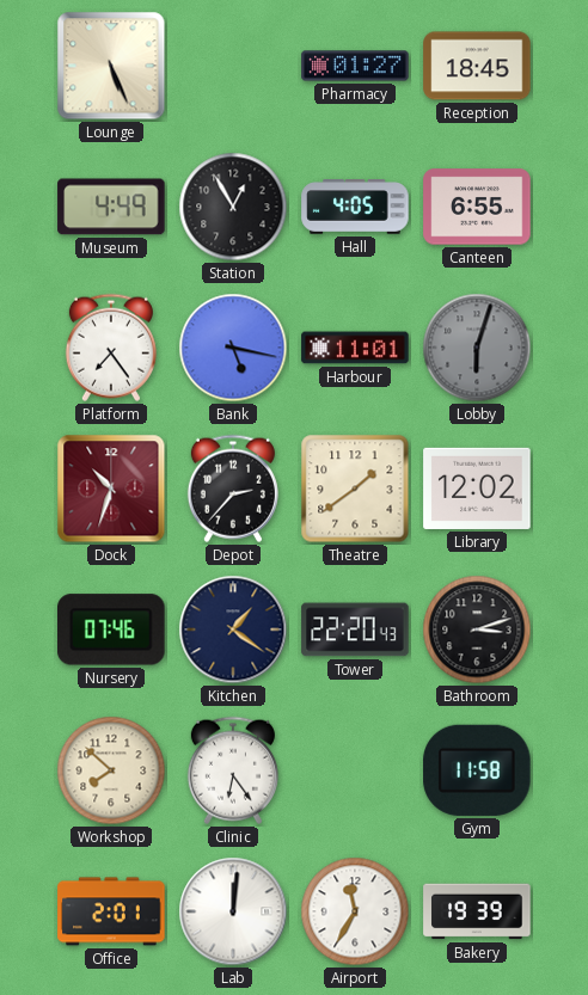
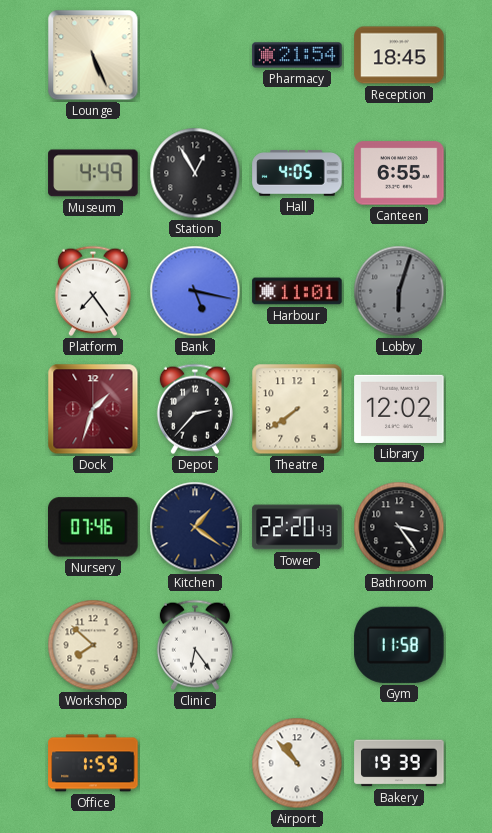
Pharmacy: 01:27 -> 21:54 (297, 55)
Dock: 10:33 -> 1:33 (93, 409)
Theatre: 1:39 -> 7:39 (297, 409)
Bathroom: 3:12 -> 3:24 (399, 527)
Office: 2:01 -> 1:59 (93, 763)
Lab: 12:01 -> none (233, 911)
Airport: 11:35 -> 10:53 (297, 763)
